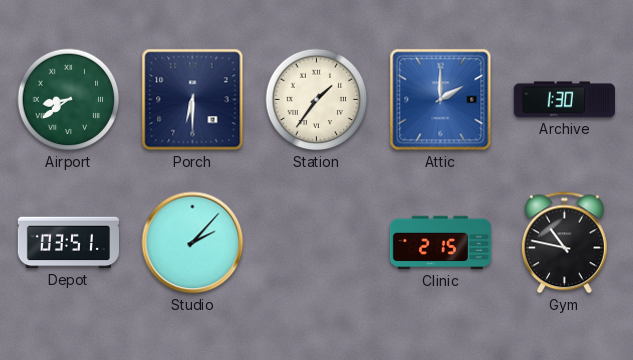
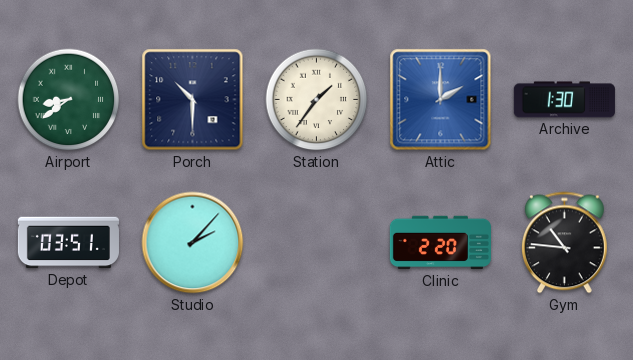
Porch: 6:30 -> 10:30 (193, 100)
Clinic: 2:15 -> 2:20 (440, 243)
Gym: 10:47 -> 10:46 (564, 243)
